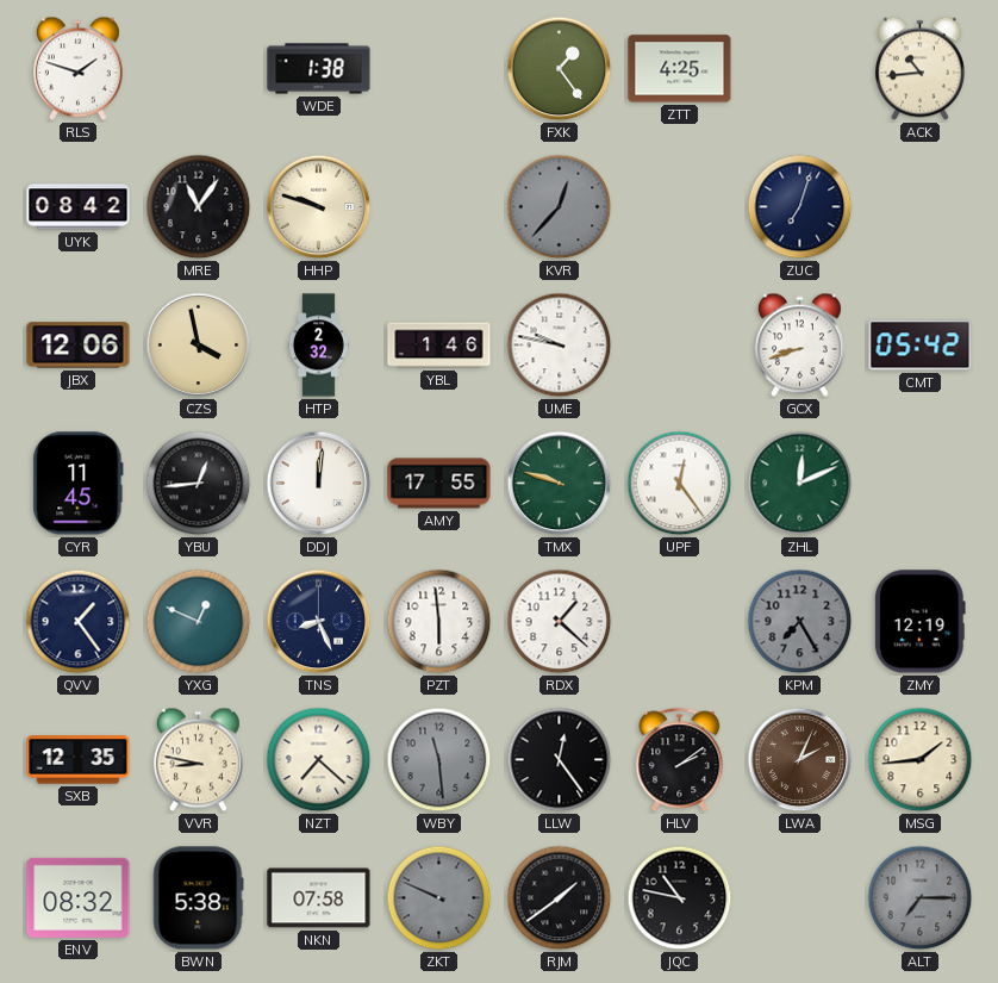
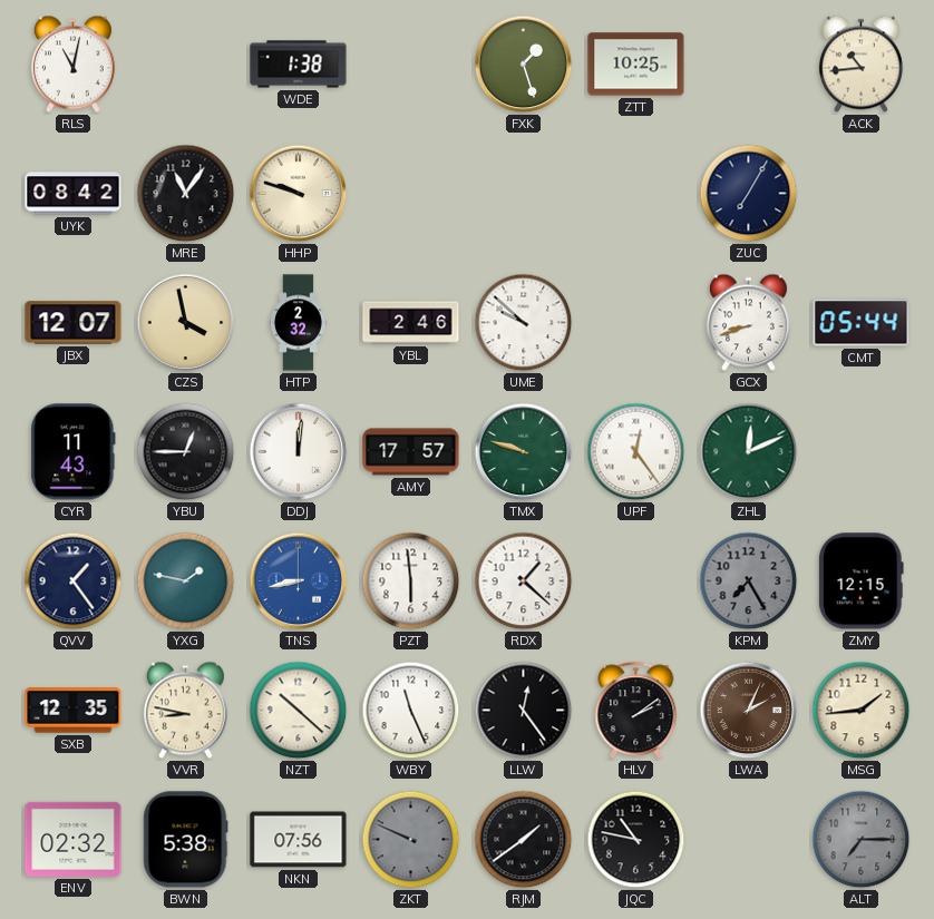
RLS: 1:48 -> 11:02 (72, 65)
FXK: 1:24 -> 1:27 (524, 65)
ZTT: 4:25 -> 10:25 (636, 65)
KVR: 12:37 -> none (560, 207)
ZUC: 7:03 -> 7:05 (749, 194)
JBX: 12:06 -> 12:07 (74, 323)
YBL: 1:46 -> 2:46 (411, 323)
UME: 9:47 -> 9:52 (524, 323)
CMT: 05:42 -> 05:44 (862, 323)
CYR: 11:45 -> 11:43 (74, 452)
YBU: 12:44 -> 12:45 (186, 452)
AMY: 17:55 -> 17:57 (411, 452)
YXG: 12:49 -> 1:47 (186, 581)
TNS: 8:26 -> 8:43 (299, 581)
TNS dial: navy -> blue (299, 581)
ZMY: 12:19 -> 12:15 (860, 581)
NZT: 7:22 -> 10:22 (299, 711)
WBY: 11:29 -> 11:26 (411, 711)
WBY dial: grey -> white (411, 711)
ENV: 08:32 -> 02:32 (74, 839)
NKN: 07:58 -> 07:56 (299, 840)
